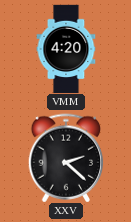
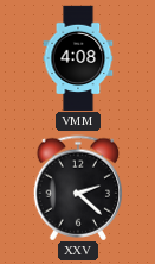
VMM: 4:20 -> 4:08 (78, 58)
